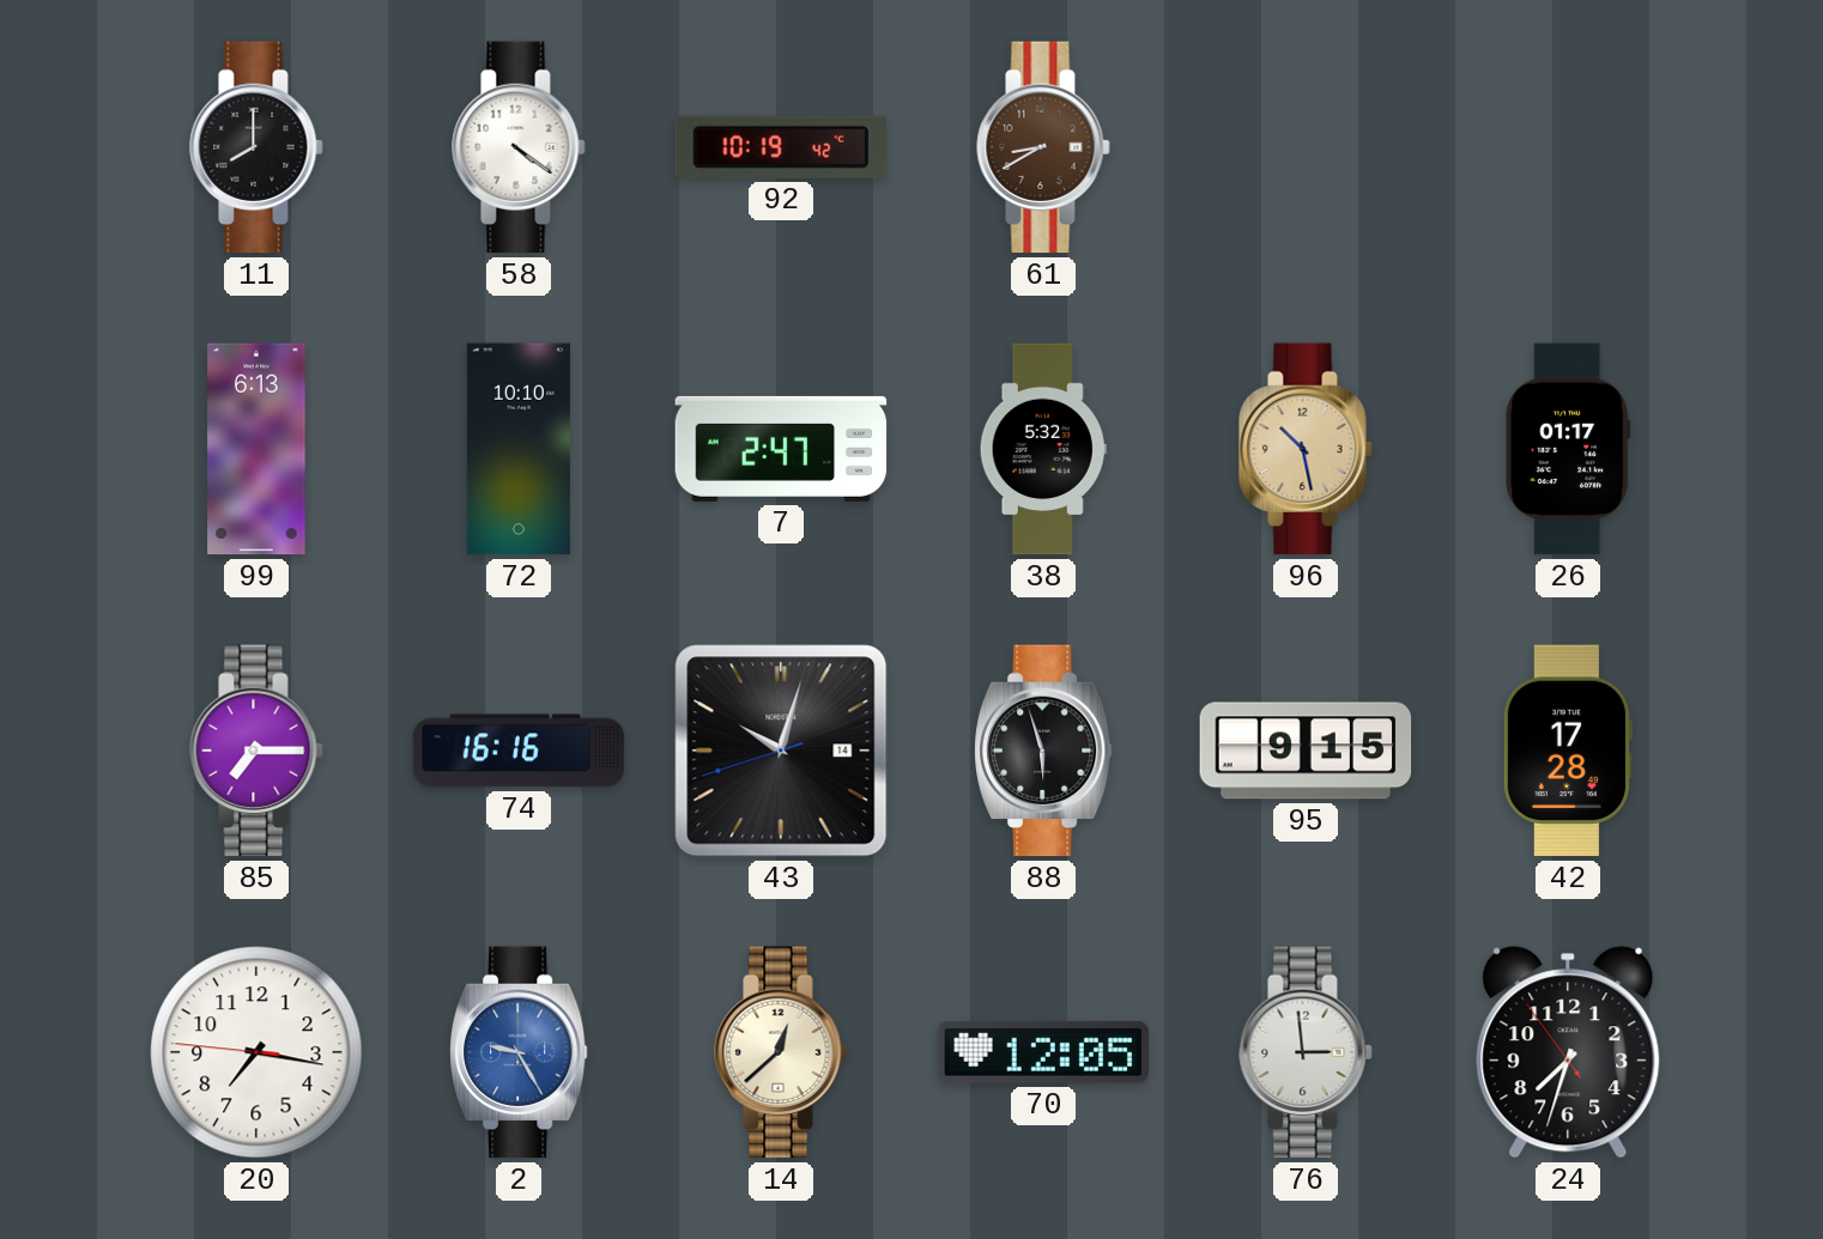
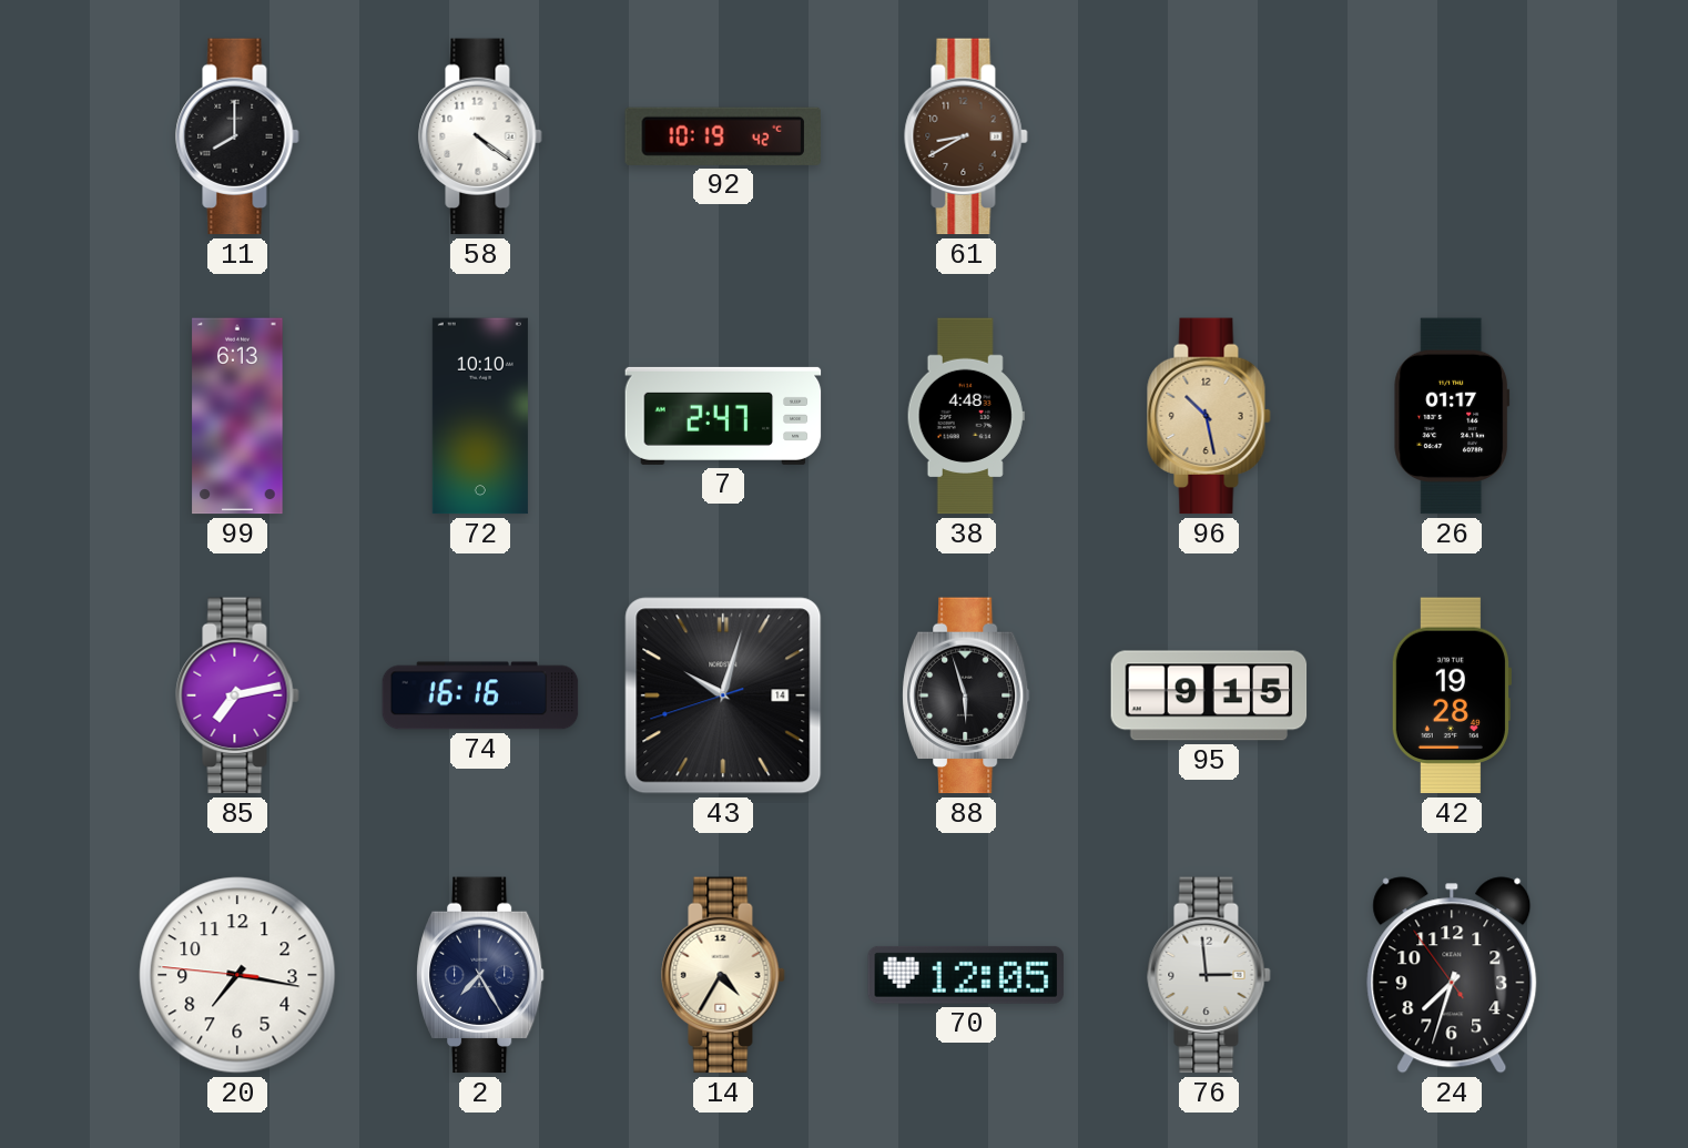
38: 5:32 -> 4:48 (966, 416)
85: 7:15 -> 7:13 (237, 695)
42: 17:28 -> 19:28 (1451, 695)
2: 9:25 -> 7:25 (481, 975)
2 dial: blue -> navy (481, 975)
14: 12:38 -> 4:35 (723, 975)
